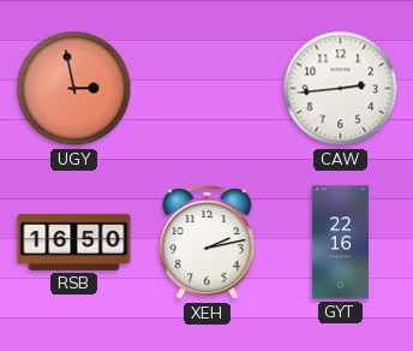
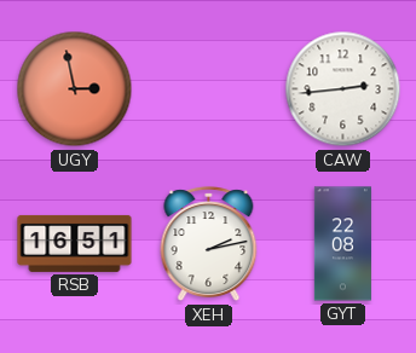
RSB: 16:50 -> 16:51 (75, 243)
GYT: 22:16 -> 22:08 (342, 244)
